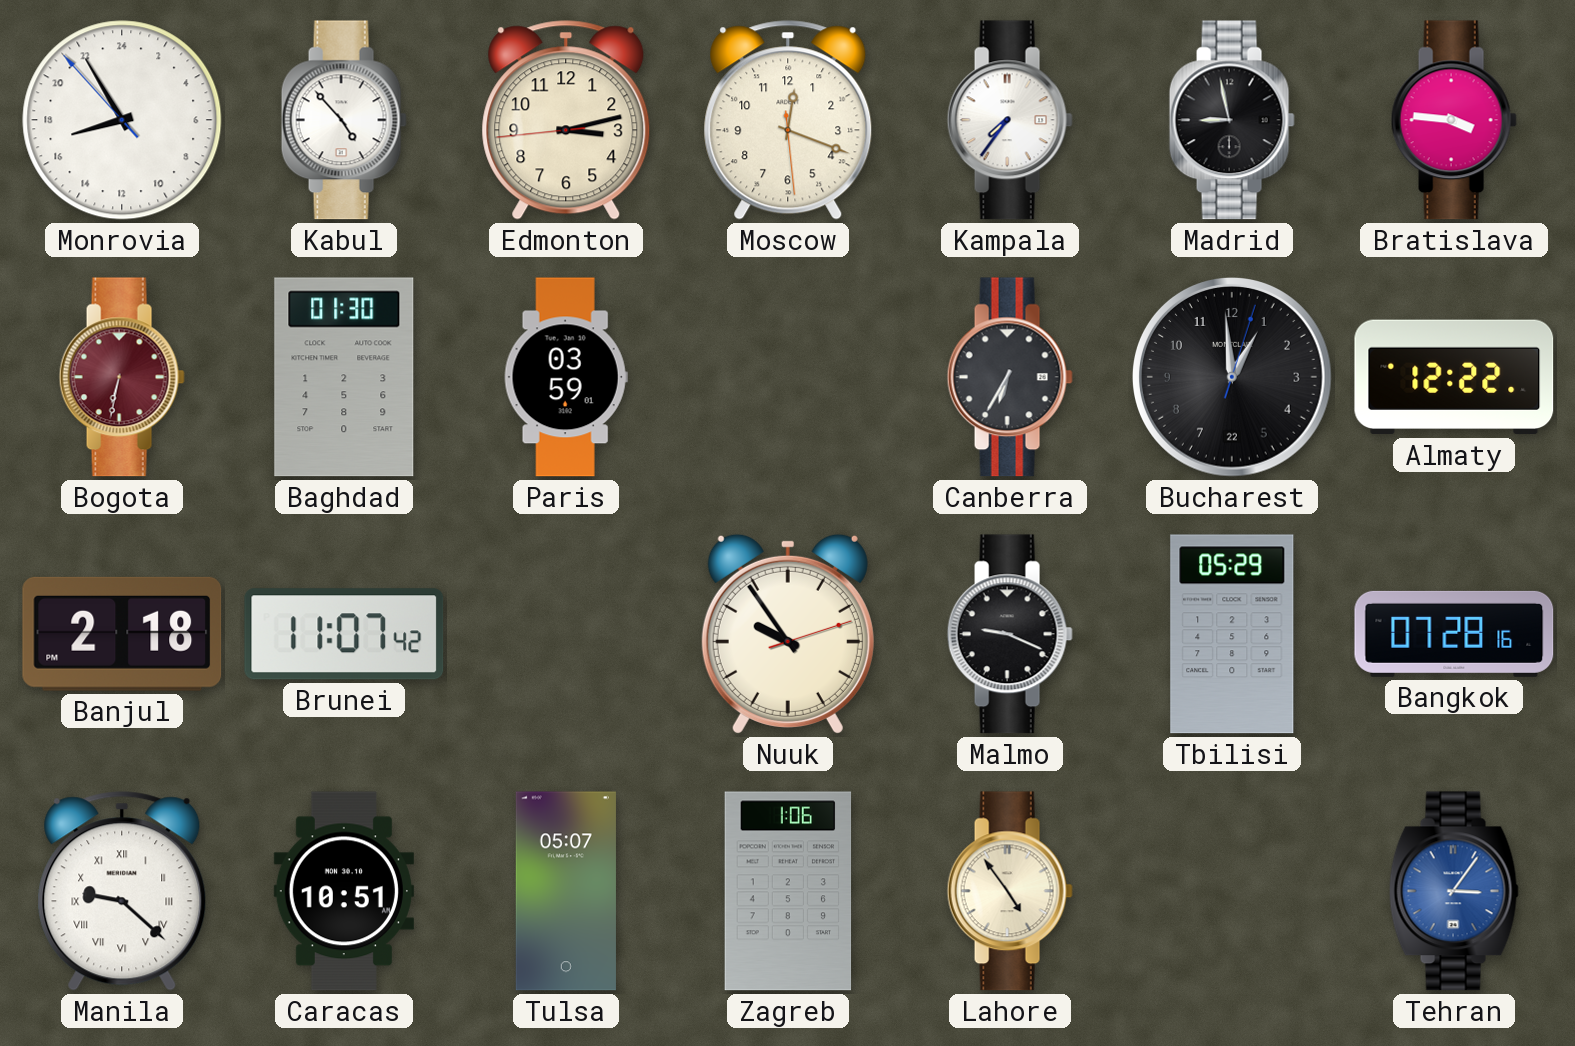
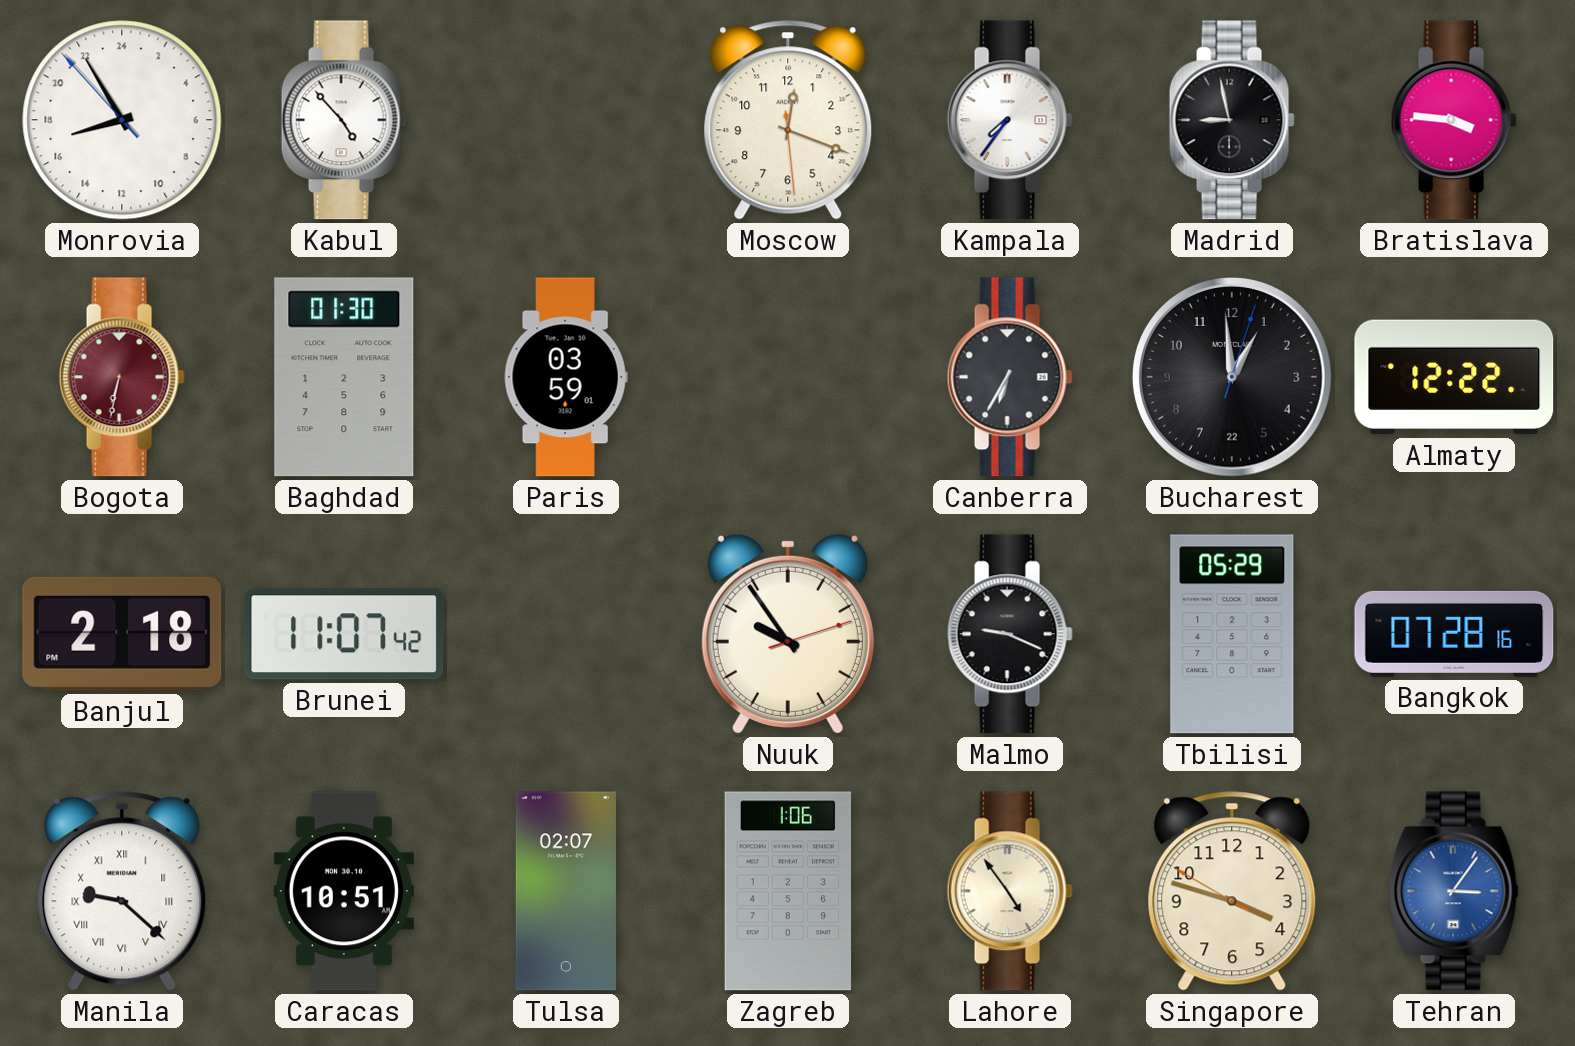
Edmonton: 3:12 -> none (566, 120)
Tulsa: 05:07 -> 02:07 (566, 891)
Singapore: none -> 3:47 (1232, 891)
